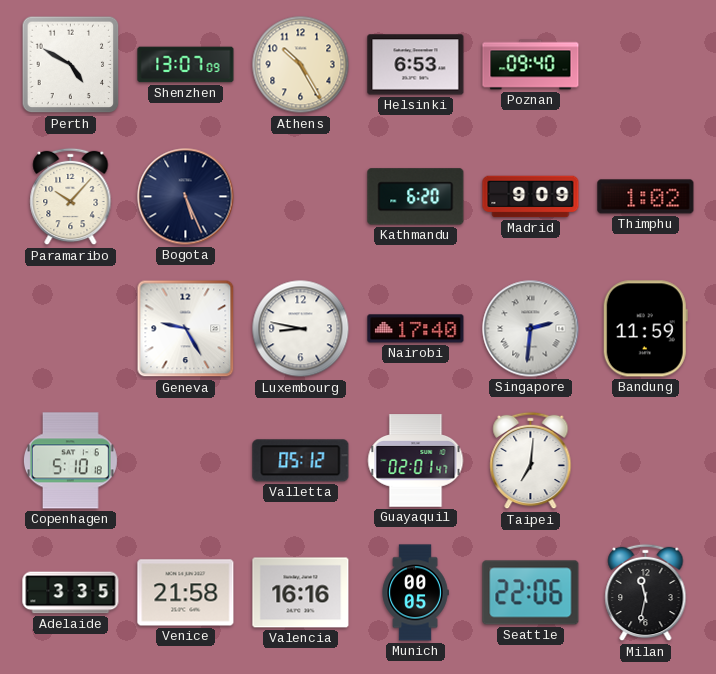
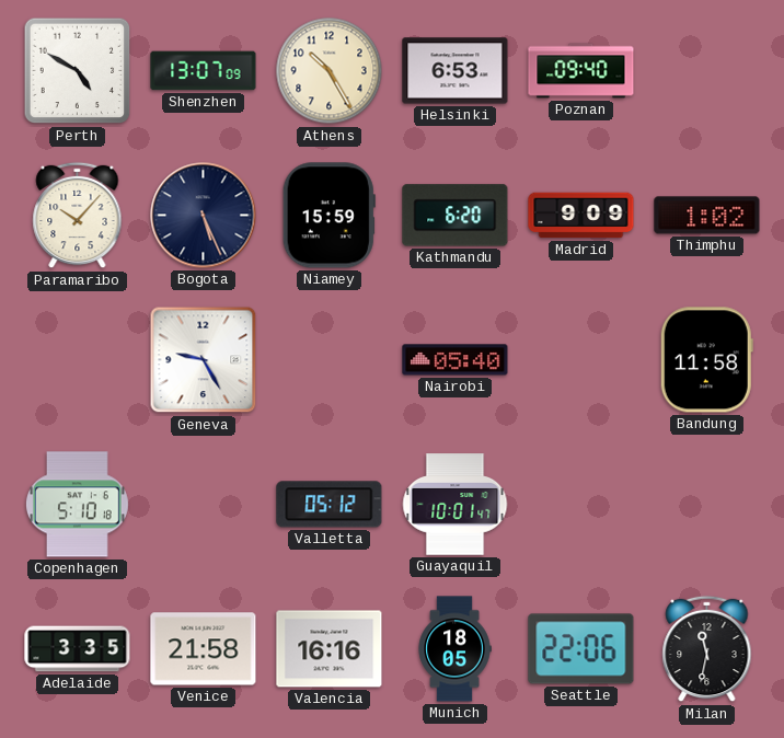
Niamey: none -> 15:59 (328, 216)
Luxembourg: 8:47 -> none (301, 329)
Nairobi: 17:40 -> 05:40 (456, 360)
Singapore: 2:31 -> none (531, 329)
Bandung: 11:59 -> 11:58 (706, 360)
Guayaquil: 02:01 -> 10:01 (456, 505)
Taipei: 7:01 -> none (531, 461)
Munich: 00:05 -> 18:05 (454, 649)
